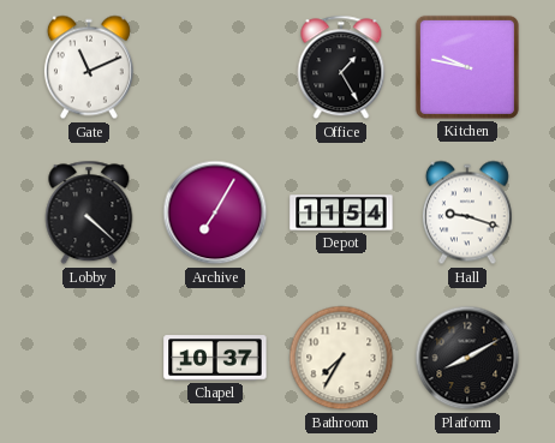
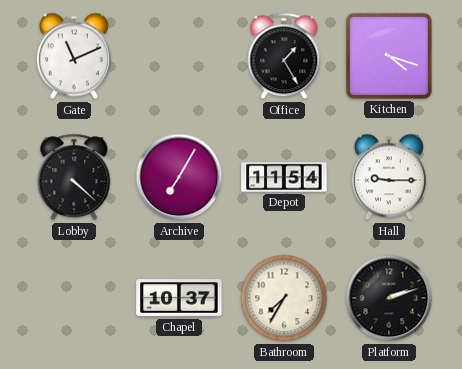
Kitchen: 9:47 -> 4:18 (389, 56)
Hall: 9:18 -> 9:15 (389, 177)
Platform: 8:10 -> 2:12 (389, 298)
